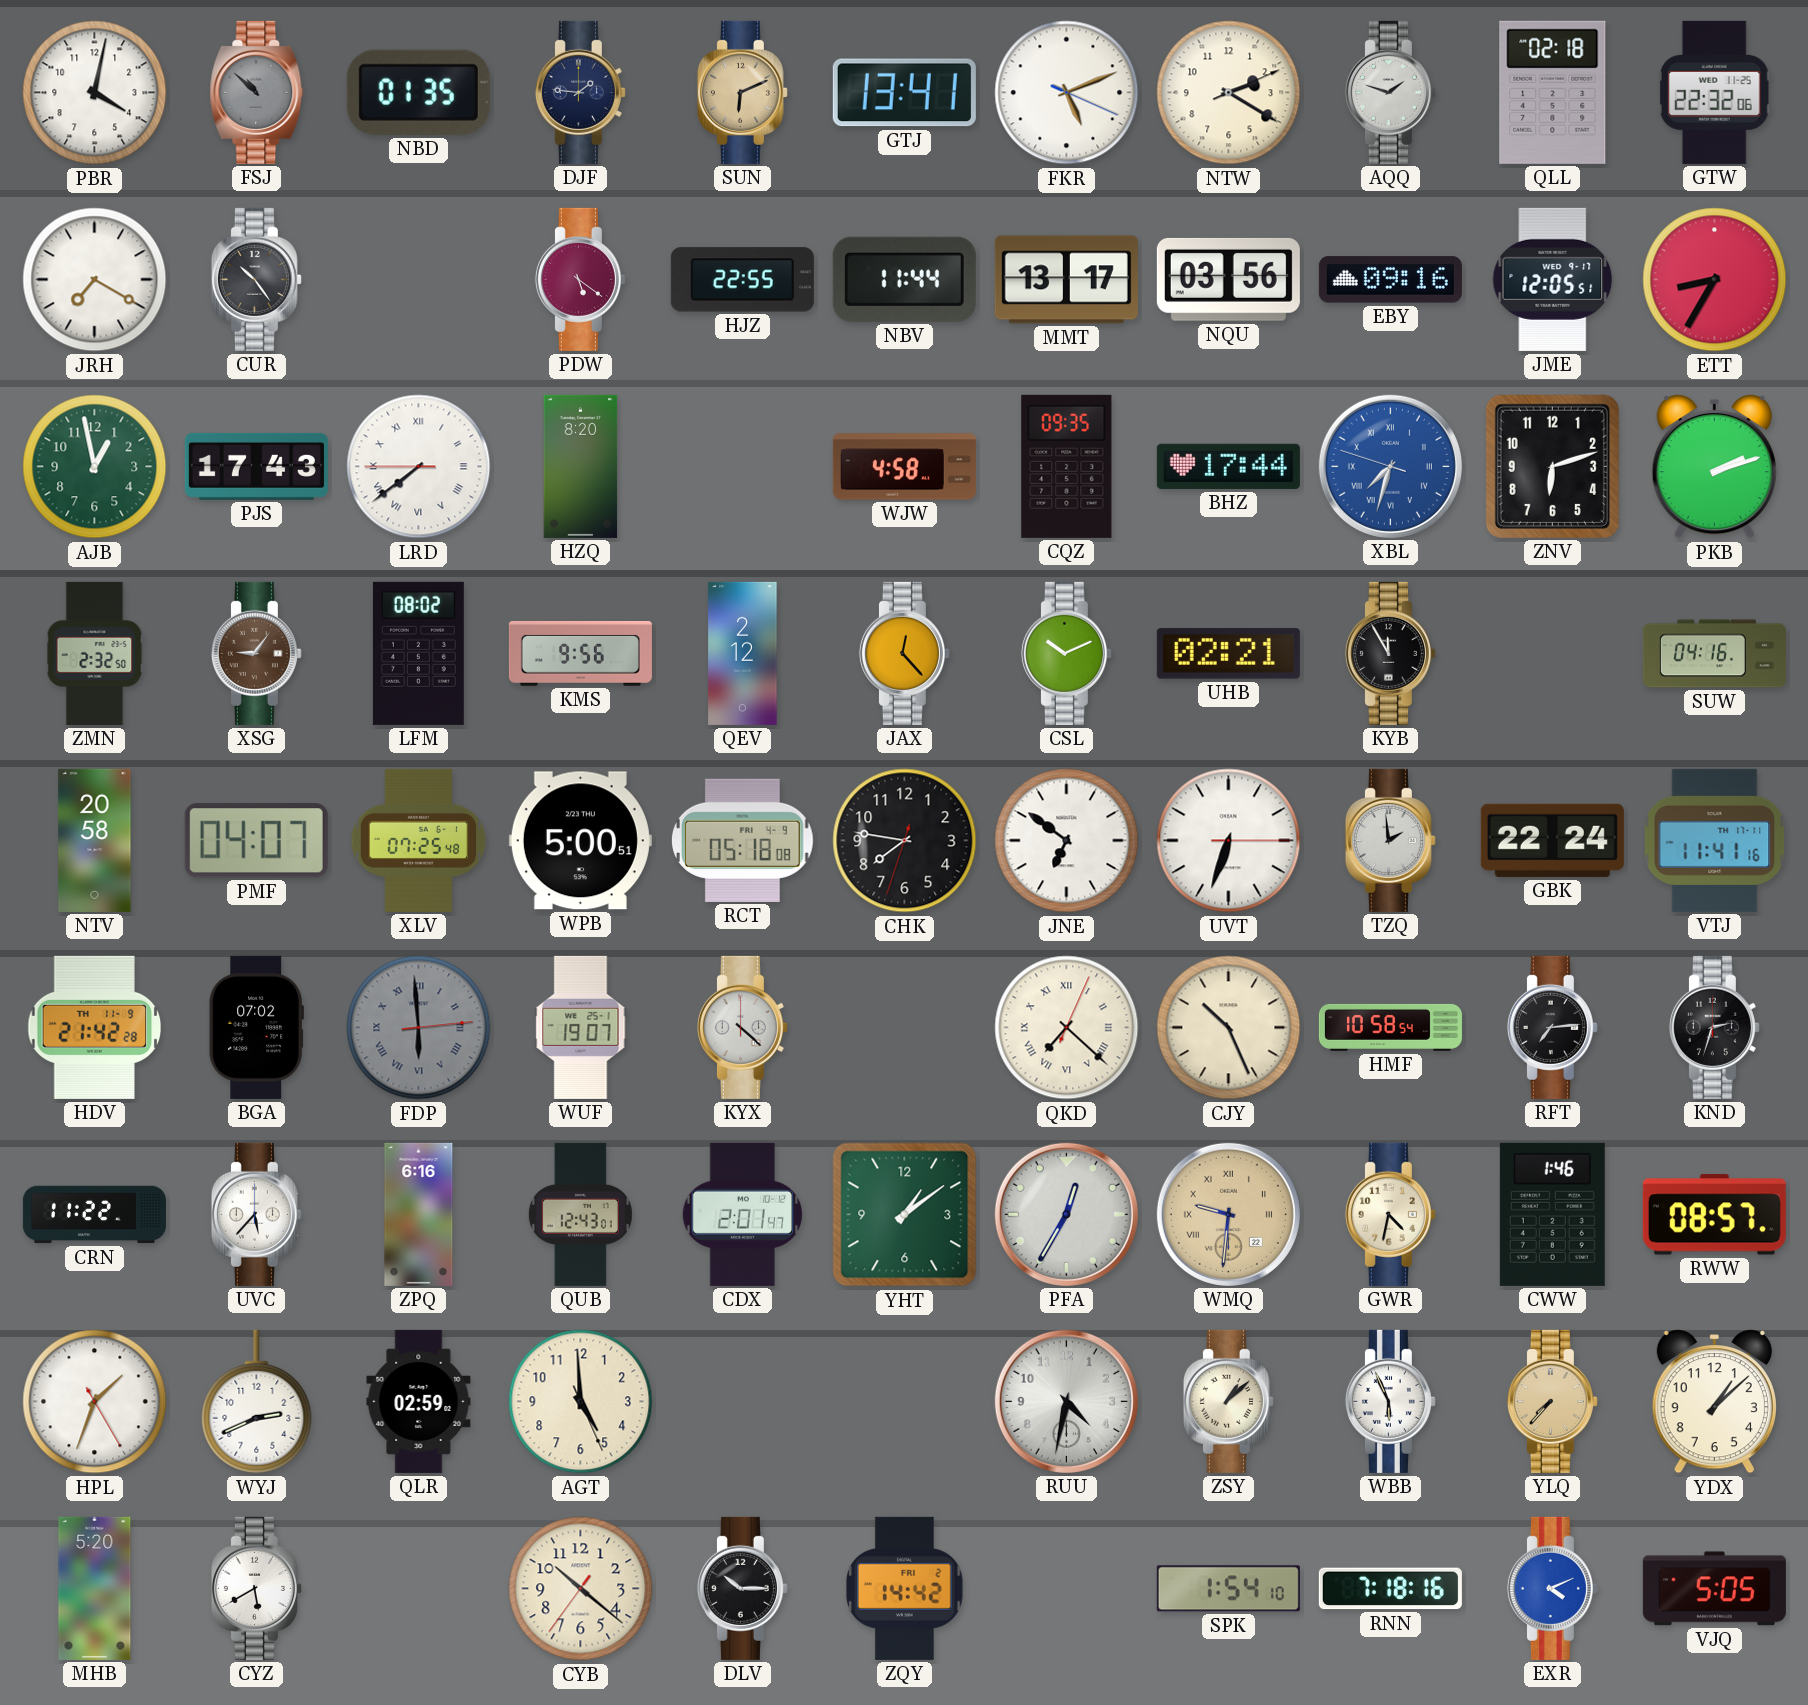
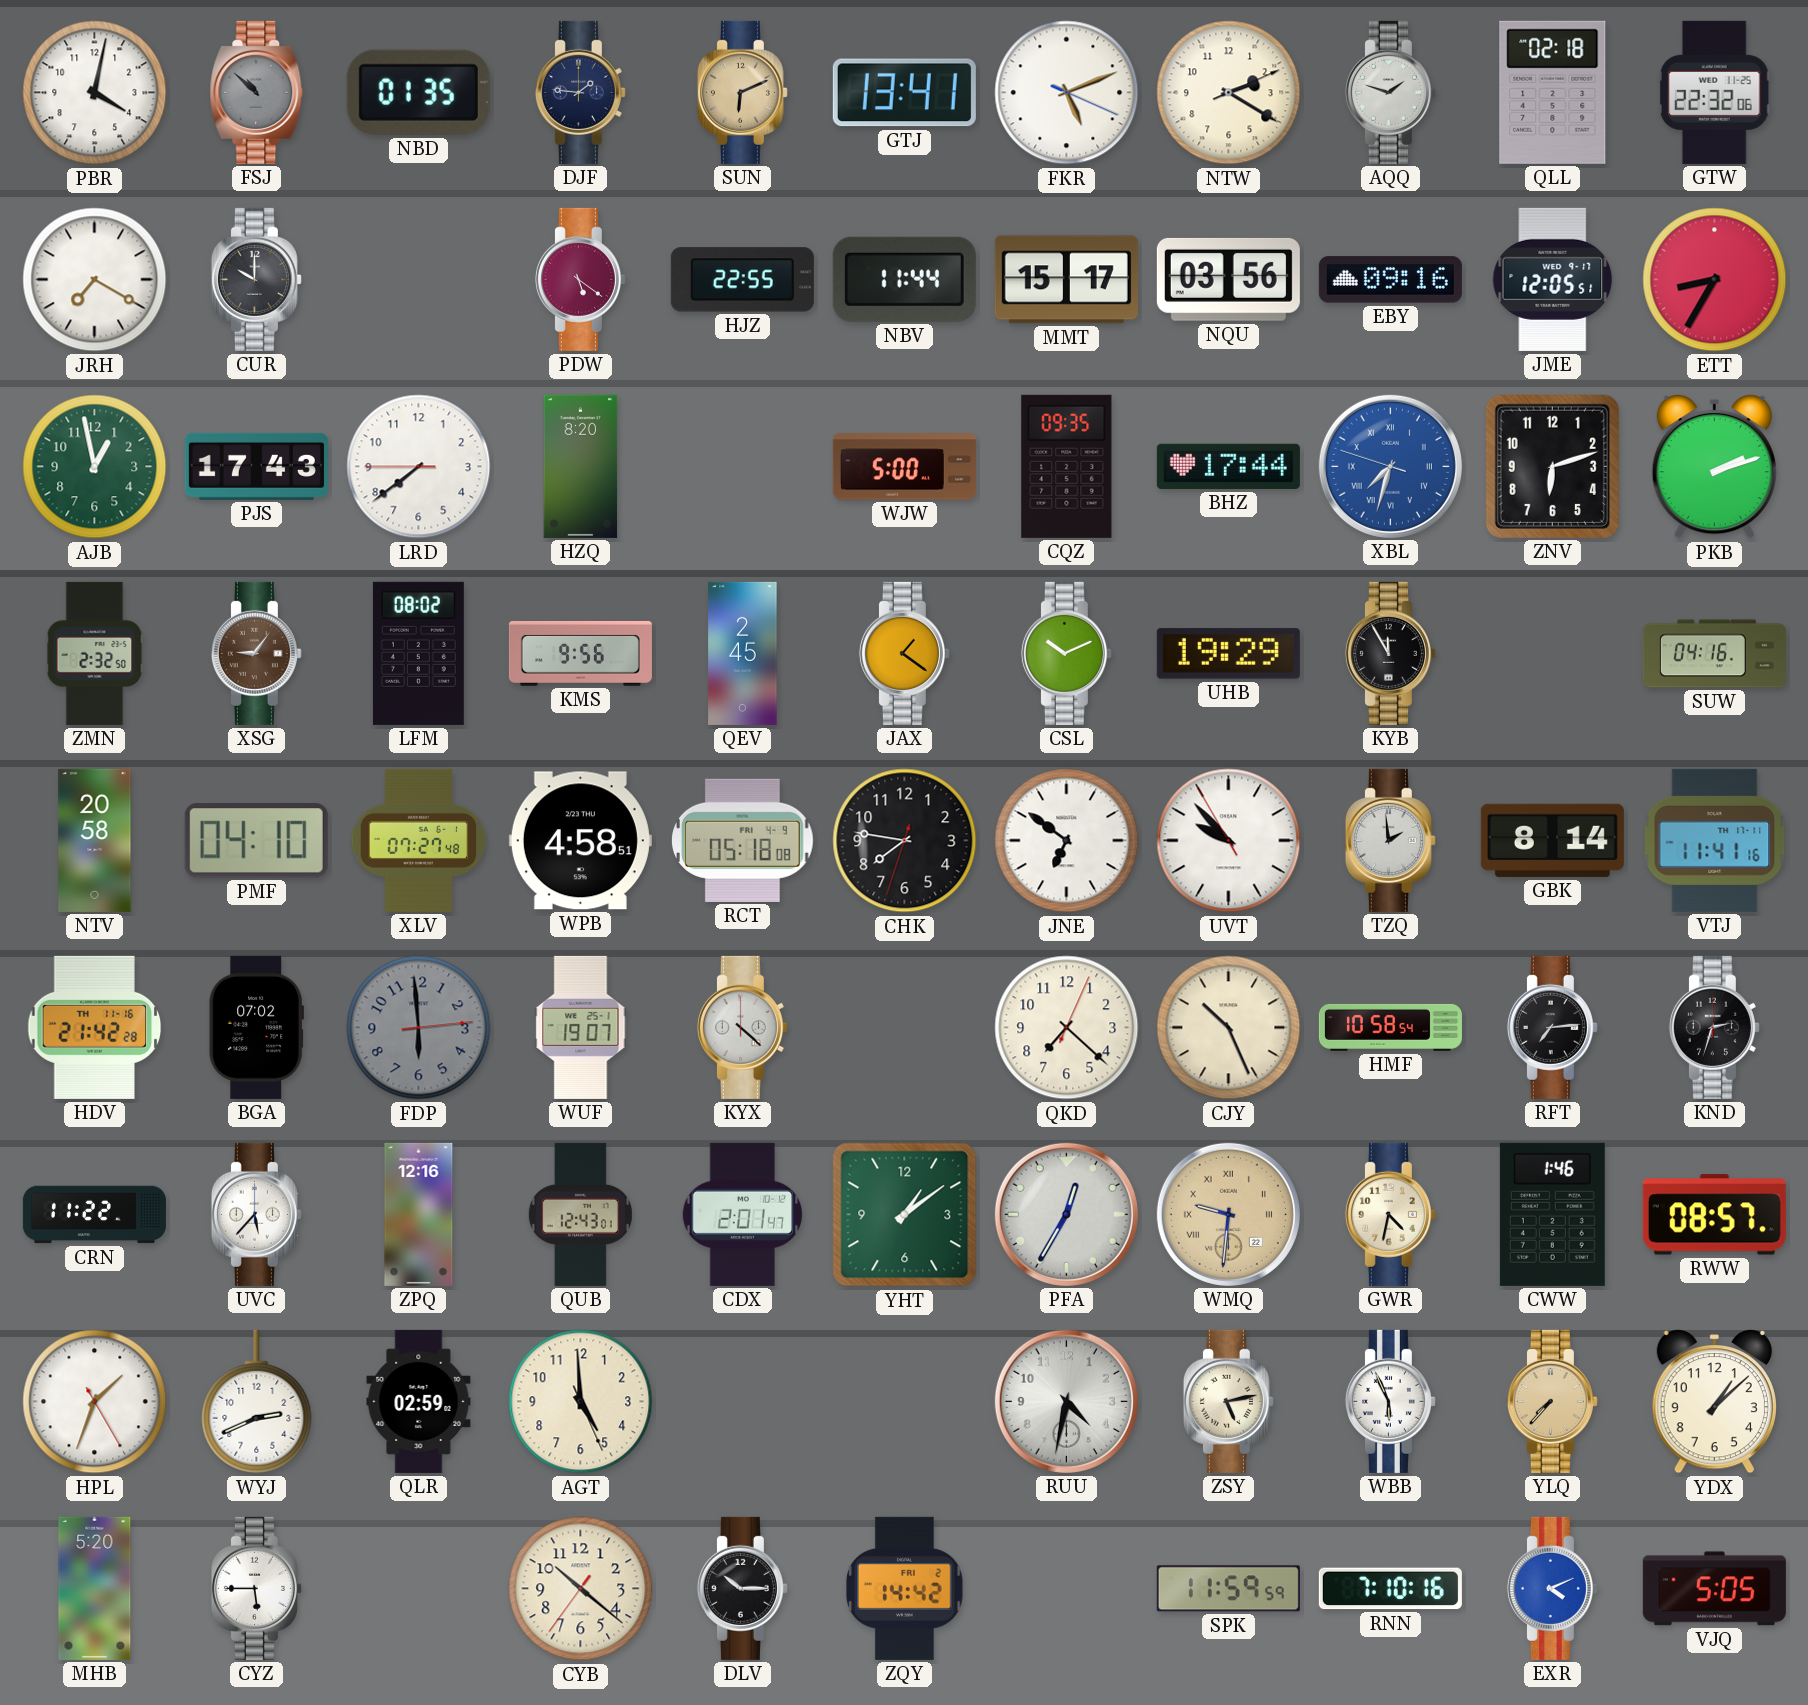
CUR: 10:24 -> 10:00 (256, 279)
MMT: 13:17 -> 15:17 (1066, 280)
LRD numerals: Roman -> Arabic (419, 467)
WJW: 4:58 -> 5:00 (904, 467)
QEV: 2:12 -> 2:45 (743, 653)
JAX: 12:23 -> 1:21 (904, 653)
UHB: 02:21 -> 19:29 (1228, 654)
PMF: 04:07 -> 04:10 (256, 841)
XLV: 07:25 -> 07:27 (419, 840)
WPB: 5:00 -> 4:58 (580, 841)
UVT: 6:33 -> 9:52 (1229, 841)
GBK: 22:24 -> 8:14 (1552, 840)
HDV date: TH 11-9 -> TH 11-16 (95, 1027)
FDP numerals: Roman -> Arabic (419, 1028)
QKD numerals: Roman -> Arabic (1067, 1028)
ZPQ: 6:16 -> 12:16 (419, 1214)
ZSY: 1:08 -> 5:13 (1228, 1401)
CYZ: 5:40 -> 5:45 (256, 1588)
SPK: 1:54 -> 11:59 (1228, 1589)
RNN: 7:18 -> 7:10 (1390, 1589)
